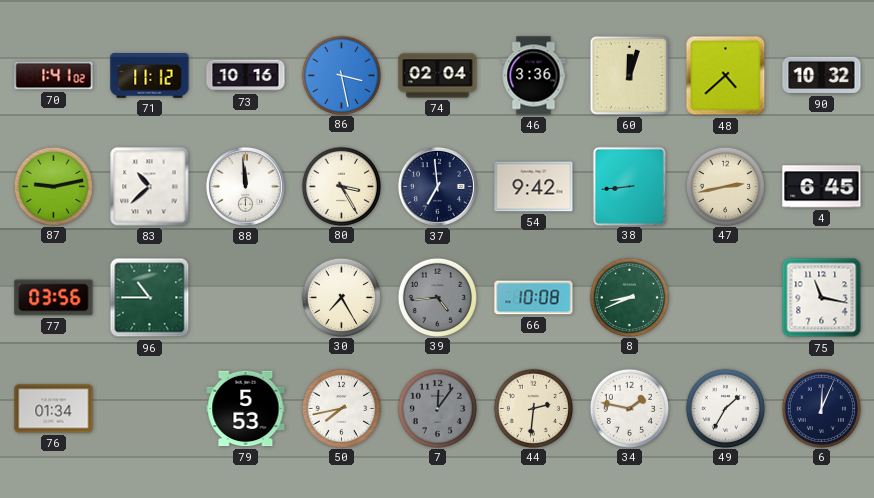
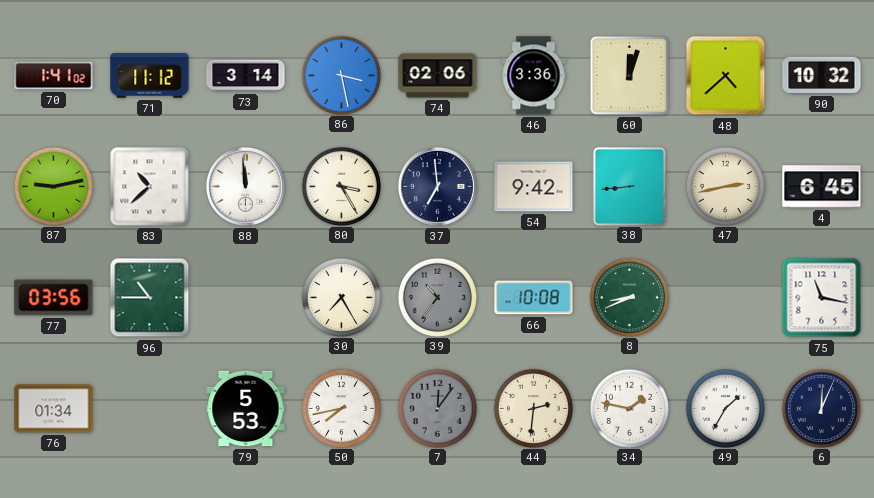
73: 10:16 -> 3:14 (246, 76)
74: 02:04 -> 02:06 (438, 76)
39: 4:44 -> 10:36 (437, 297)
